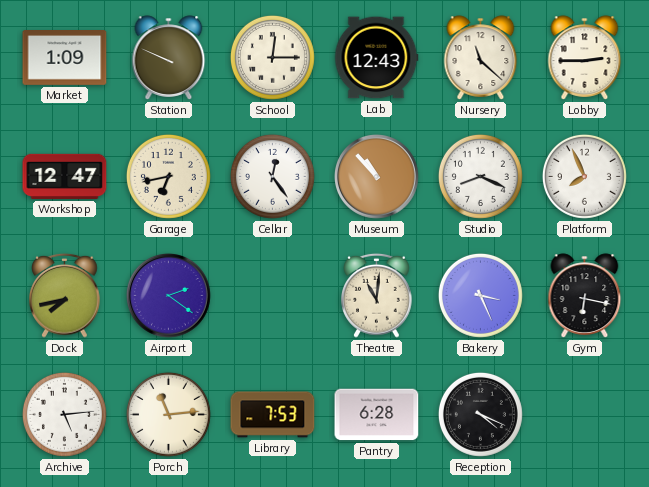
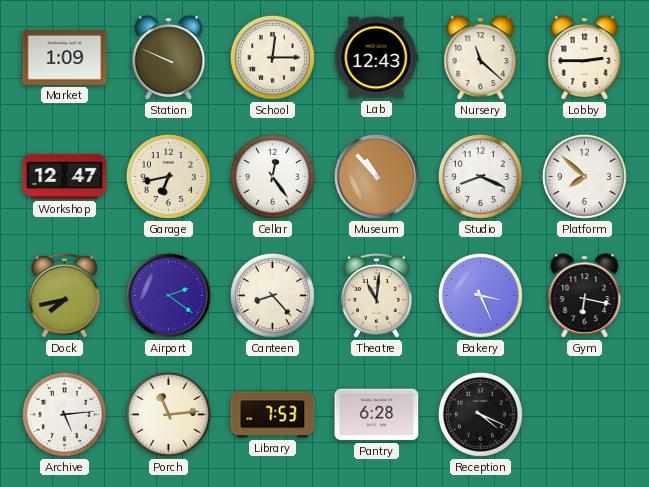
Platform: 7:56 -> 7:52 (584, 176)
Canteen: none -> 8:23 (272, 295)
